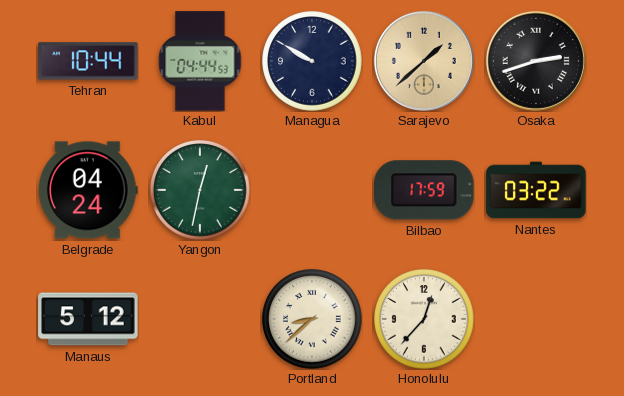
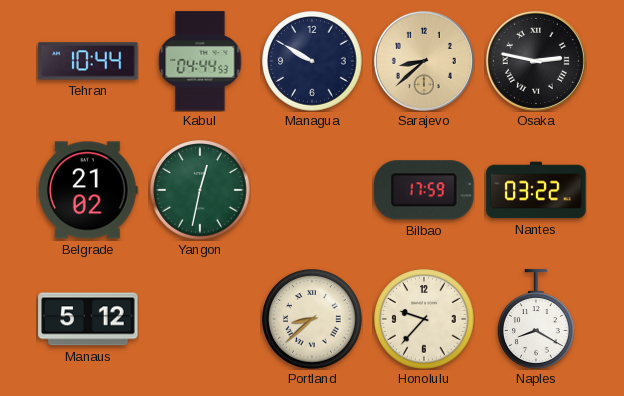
Sarajevo: 1:38 -> 8:38 (424, 61)
Osaka: 2:42 -> 2:47 (536, 61)
Belgrade: 04:24 -> 21:02 (88, 190)
Honolulu: 12:37 -> 9:37 (424, 319)
Naples: none -> 8:20 (537, 319)
